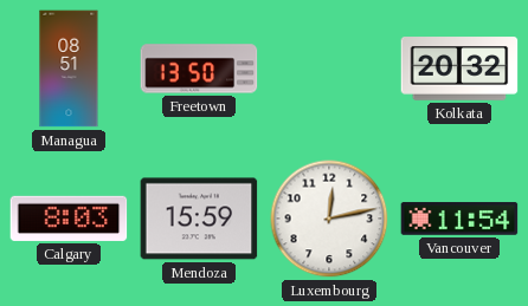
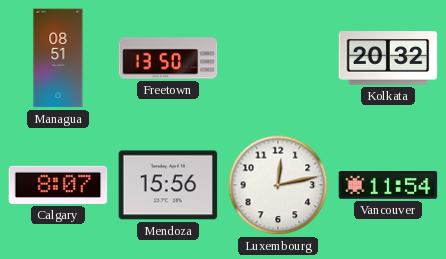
Calgary: 8:03 -> 8:07 (58, 185)
Mendoza: 15:59 -> 15:56 (168, 185)
